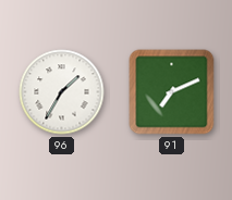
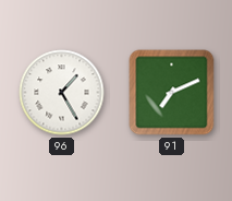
96: 1:35 -> 1:25 (62, 93)
